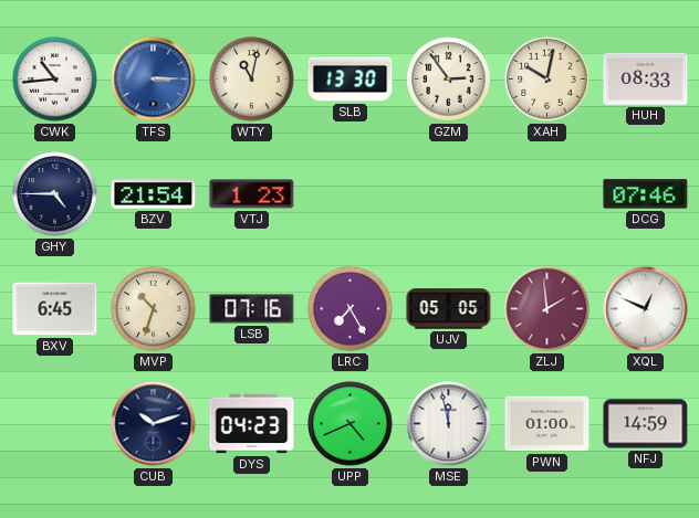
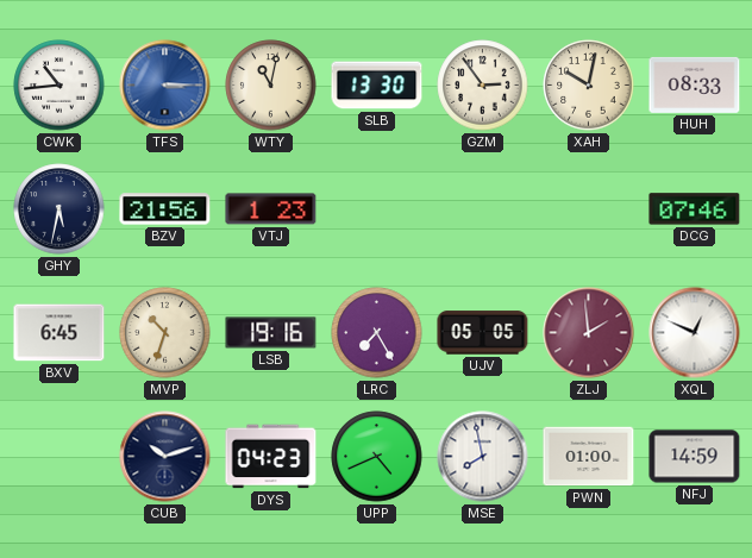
GHY: 4:45 -> 5:32 (59, 209)
BZV: 21:54 -> 21:56 (165, 209)
LSB: 07:16 -> 19:16 (271, 333)
MSE: 11:58 -> 7:58 (483, 457)
